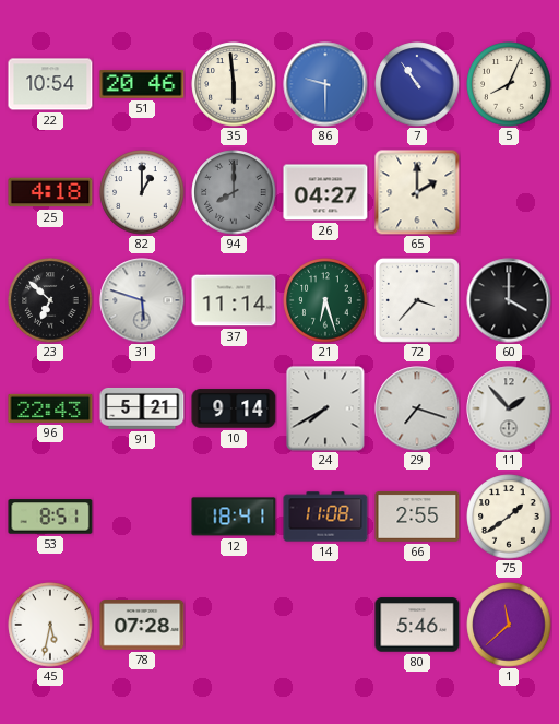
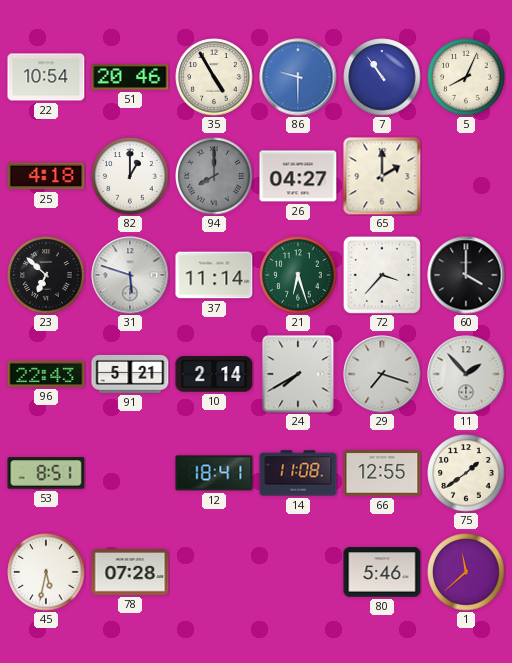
35: 5:59 -> 4:55 (214, 77)
10: 9:14 -> 2:14 (214, 374)
66: 2:55 -> 12:55 (382, 474)
